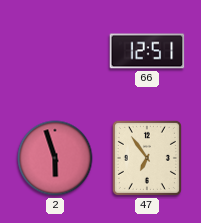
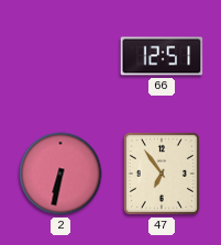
2: 5:57 -> 6:32 (60, 174)
